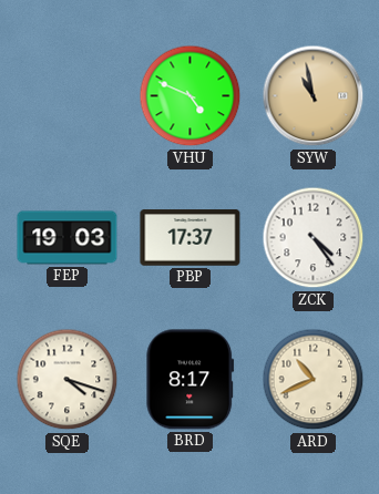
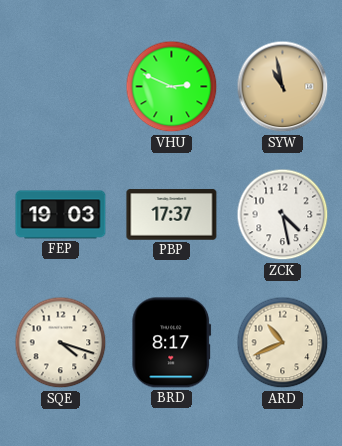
VHU: 4:49 -> 2:49 (172, 87)
ZCK: 4:24 -> 4:28 (283, 215)
